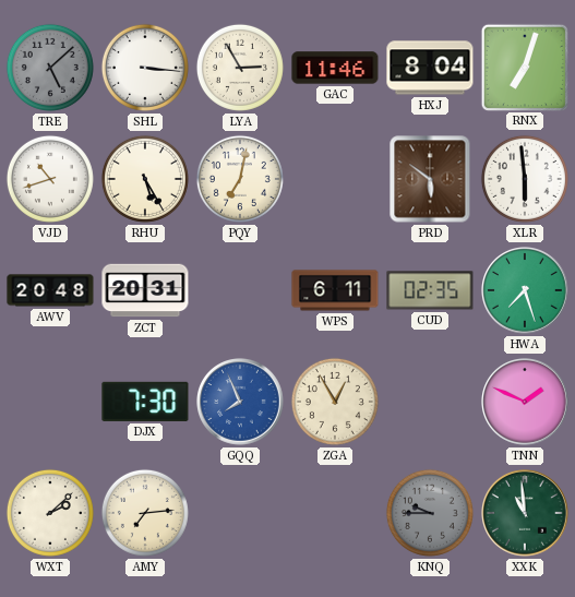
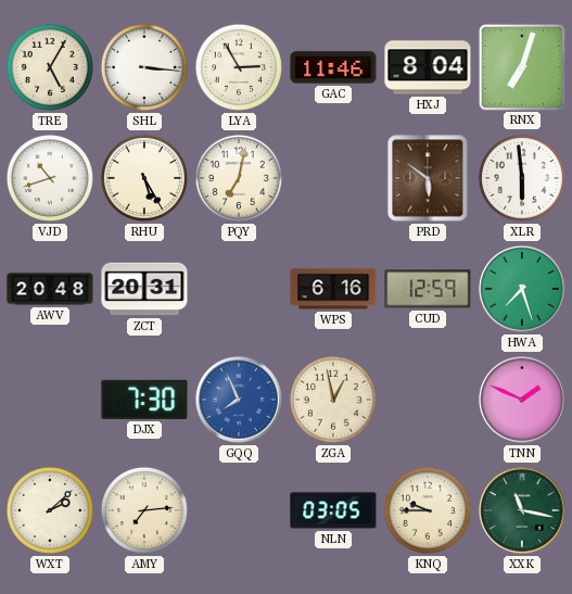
TRE: 5:08 -> 5:05 (50, 67)
TRE dial: grey -> cream (50, 67)
WPS: 6:11 -> 6:16 (333, 289)
CUD: 02:35 -> 12:59 (428, 289)
ZGA: 12:55 -> 12:58 (333, 400)
NLN: none -> 03:05 (333, 510)
KNQ dial: grey -> cream (428, 510)
XXK: 10:59 -> 11:17 (522, 510)
